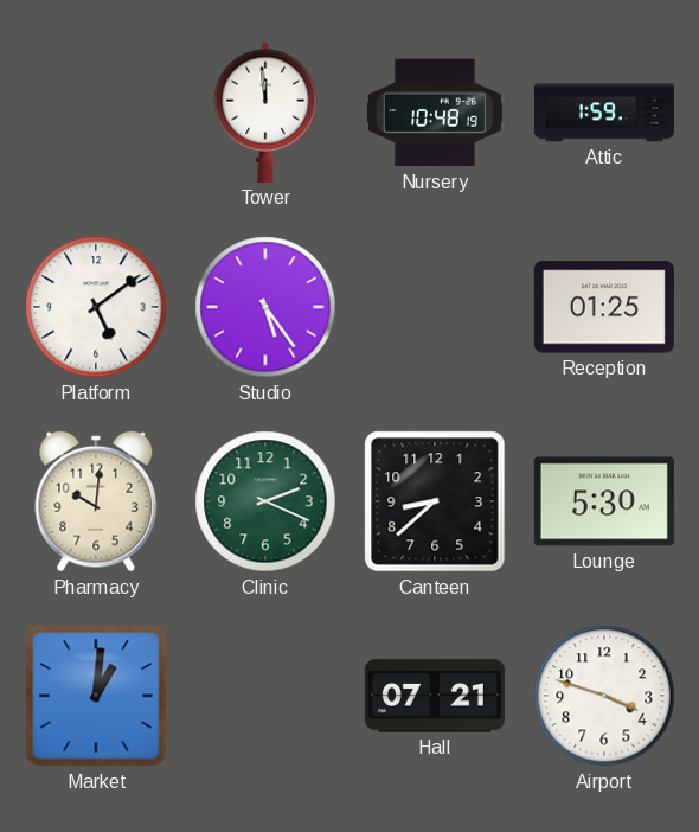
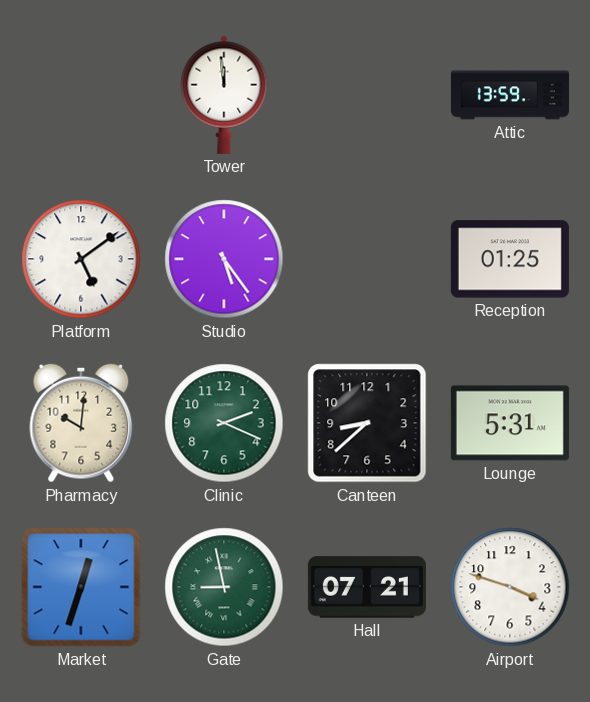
Nursery: 10:48 -> none (435, 113)
Attic: 1:59 -> 13:59 (510, 95)
Lounge: 5:30 -> 5:31 (510, 423)
Market: 1:01 -> 12:33 (81, 587)
Gate: none -> 8:58 (224, 587)
